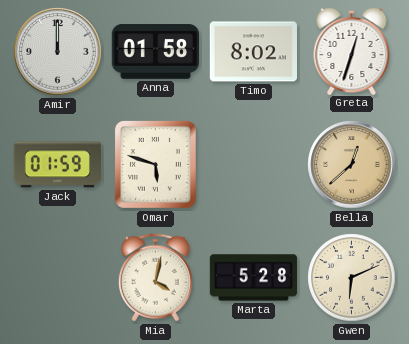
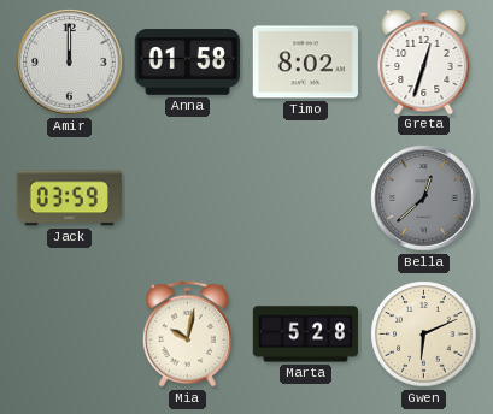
Jack: 01:59 -> 03:59 (69, 199)
Omar: 5:48 -> none (155, 164)
Bella dial: champagne -> grey (424, 199)
Mia: 4:02 -> 10:02 (187, 335)
